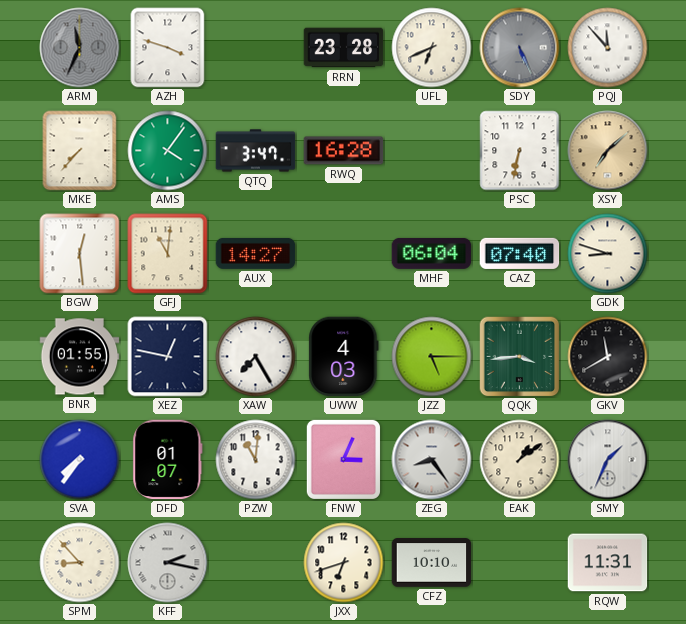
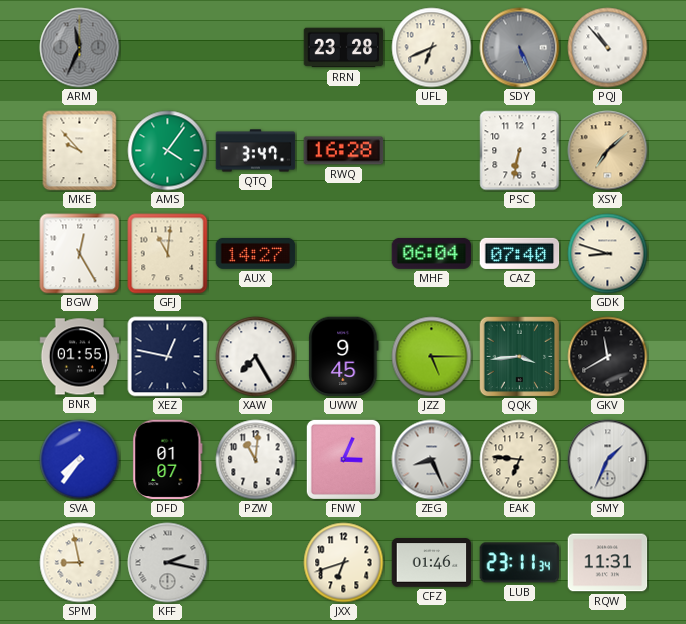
AZH: 3:48 -> none (168, 48)
PQJ: 11:53 -> 10:53 (608, 48)
MKE: 7:37 -> 9:53 (80, 151)
BGW: 12:29 -> 12:25 (80, 254)
UWW: 4:03 -> 9:45 (344, 357)
ZEG: 8:24 -> 8:26 (432, 460)
EAK: 1:09 -> 6:46 (520, 460)
SPM: 8:53 -> 8:58 (80, 563)
CFZ: 10:10 -> 01:46 (432, 563)
LUB: none -> 23:11 (520, 563)
